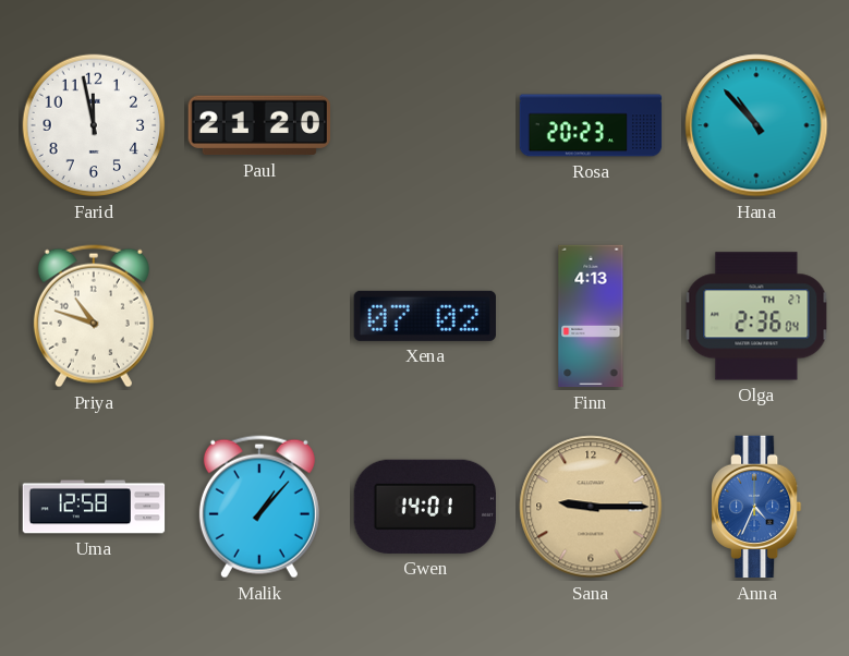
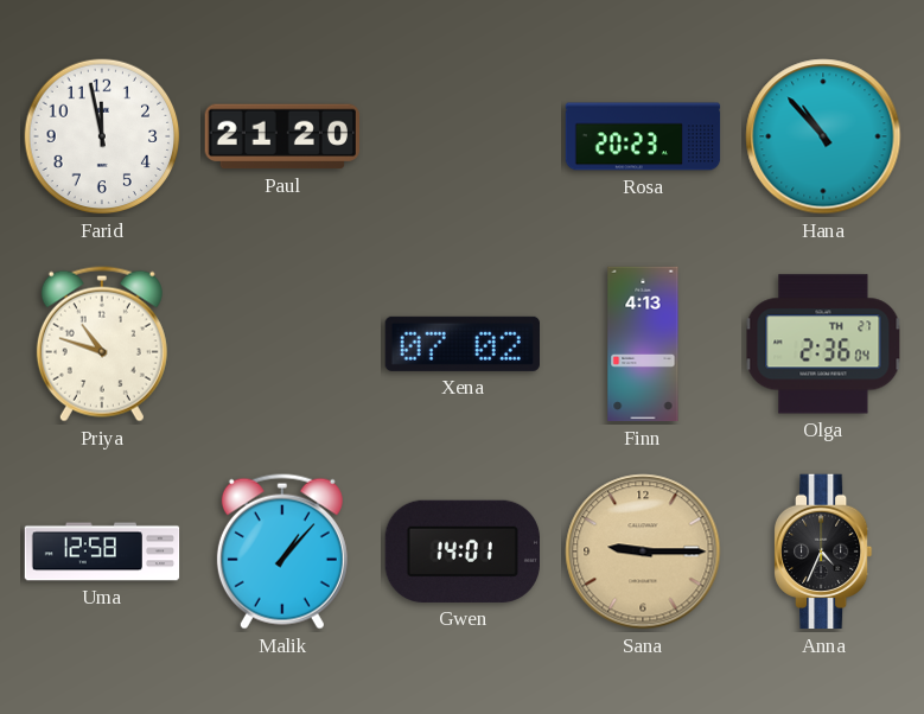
Anna dial: blue -> black (824, 552)
